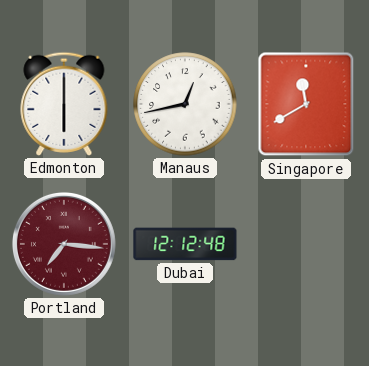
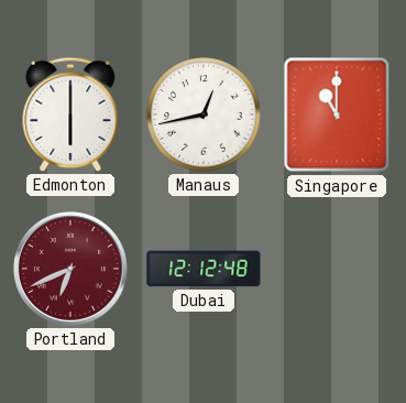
Singapore: 11:40 -> 11:00 (337, 115)
Portland: 7:16 -> 6:41 (70, 269)
